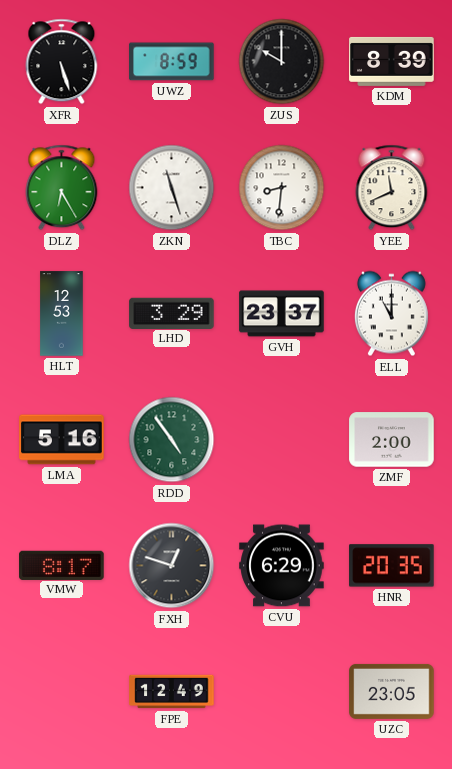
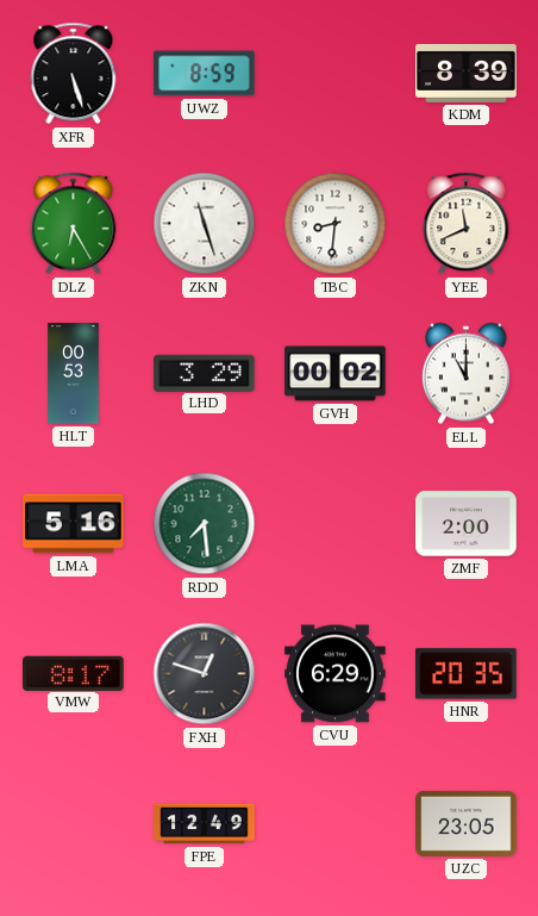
ZUS: 10:00 -> none (282, 62)
HLT: 12:53 -> 00:53 (74, 374)
GVH: 23:37 -> 00:02 (336, 374)
RDD: 4:54 -> 7:29 (205, 524)
